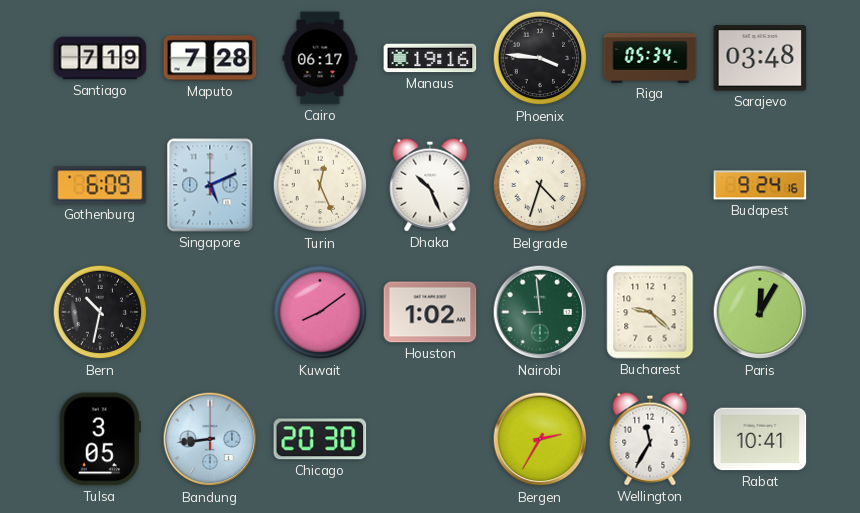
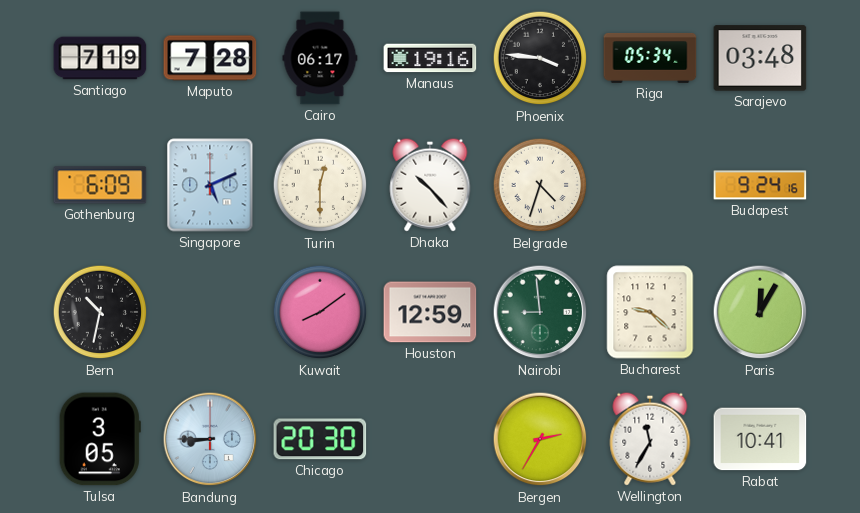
Turin: 12:26 -> 12:30 (320, 185)
Dhaka: 10:26 -> 10:23 (430, 185)
Houston: 1:02 -> 12:59 (430, 312)
Bandung: 8:44 -> 8:45 (210, 439)
